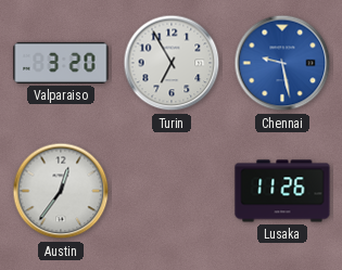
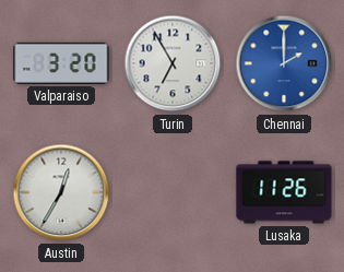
Chennai: 9:28 -> 2:00 (284, 63)
Austin: 12:36 -> 12:35 (61, 192)
